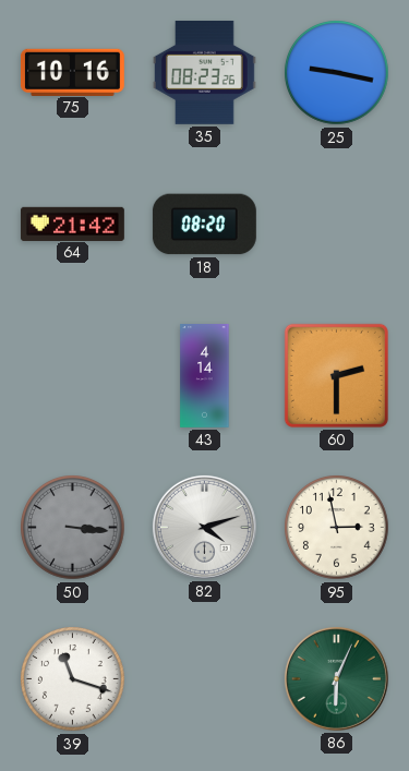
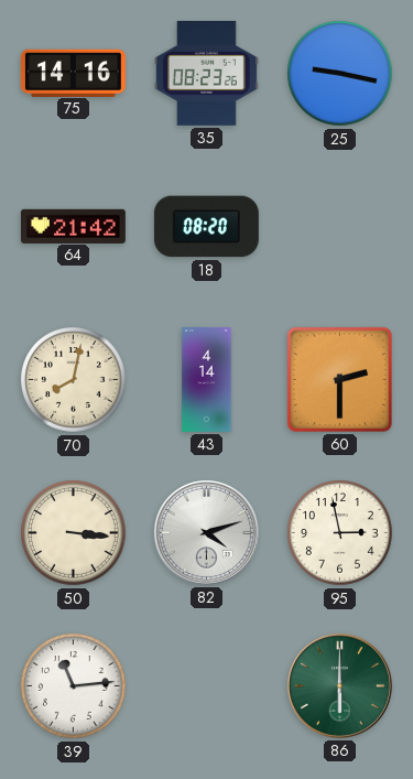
75: 10:16 -> 14:16 (73, 73)
70: none -> 8:02 (74, 380)
50 dial: grey -> cream (74, 533)
39: 11:18 -> 11:14 (74, 686)
86: 6:04 -> 6:00 (339, 685)
